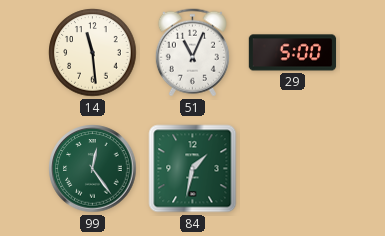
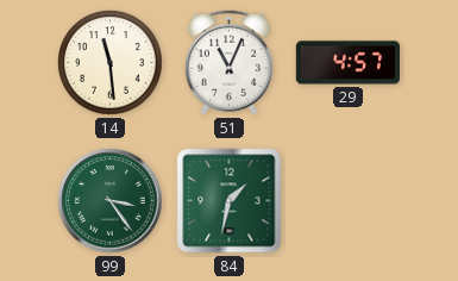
29: 5:00 -> 4:57 (349, 63)
99: 12:24 -> 3:24 (111, 201)
